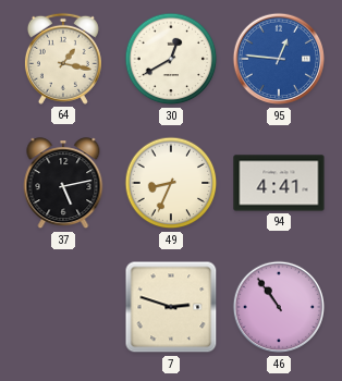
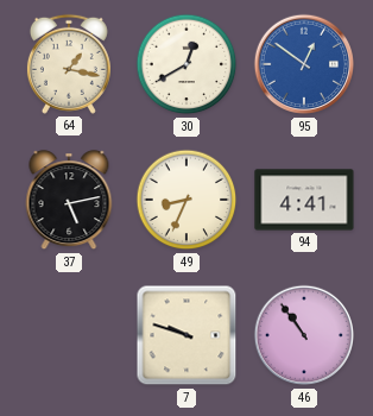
95: 12:46 -> 12:51 (304, 64)
7: 2:48 -> 9:48 (186, 335)
